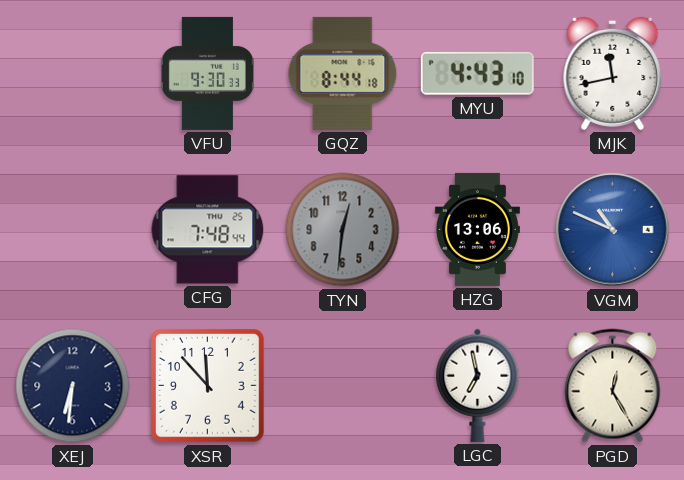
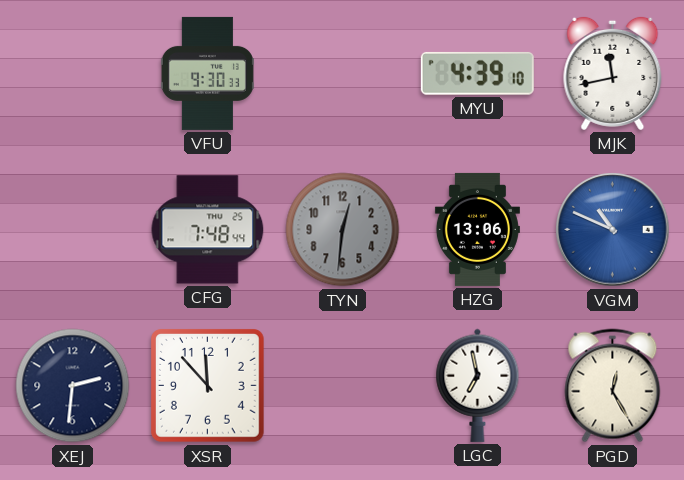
GQZ: 8:44 -> none (343, 73)
MYU: 4:43 -> 4:39 (477, 73)
XEJ: 6:31 -> 2:31 (73, 386)
